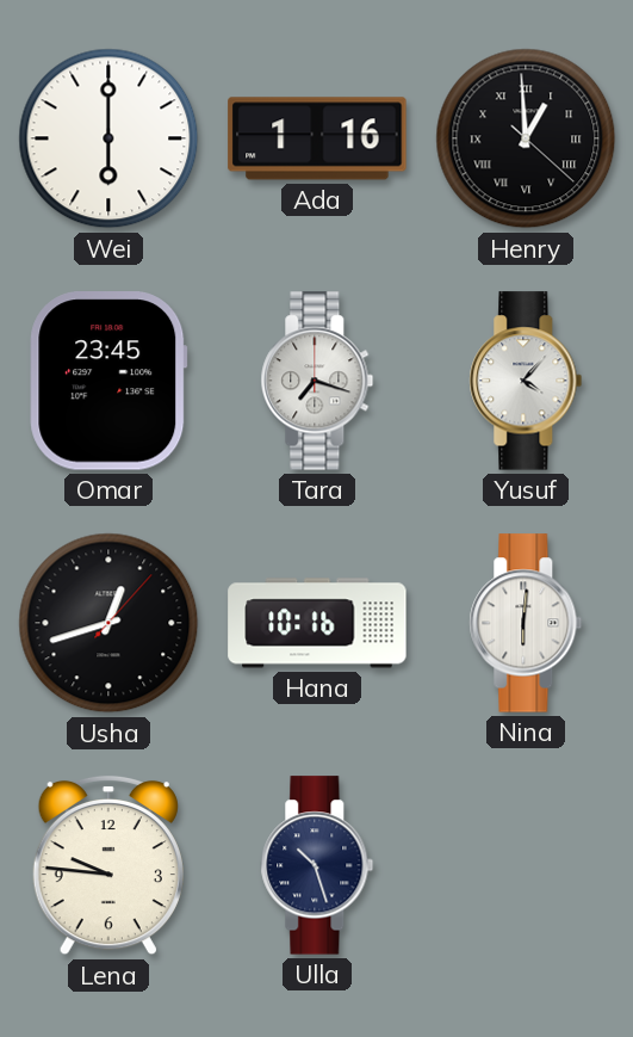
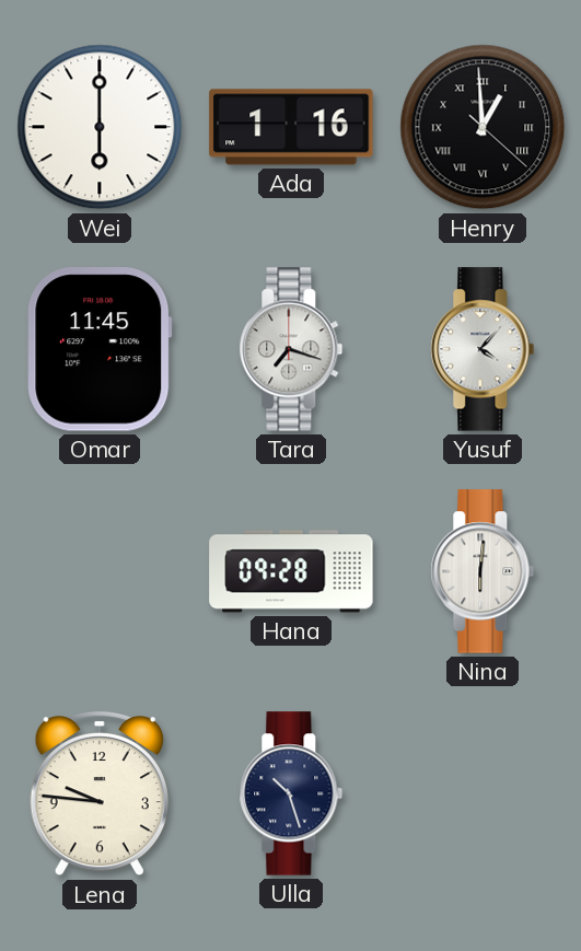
Omar: 23:45 -> 11:45 (100, 349)
Usha: 12:42 -> none (108, 623)
Hana: 10:16 -> 09:28 (291, 571)
